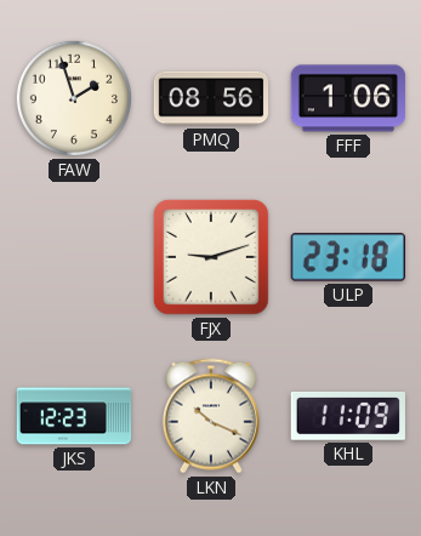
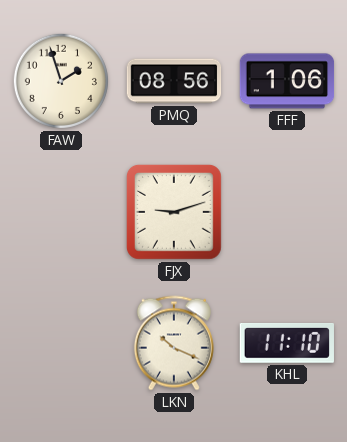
ULP: 23:18 -> none (348, 257)
JKS: 12:23 -> none (74, 416)
KHL: 11:09 -> 11:10 (286, 344)
